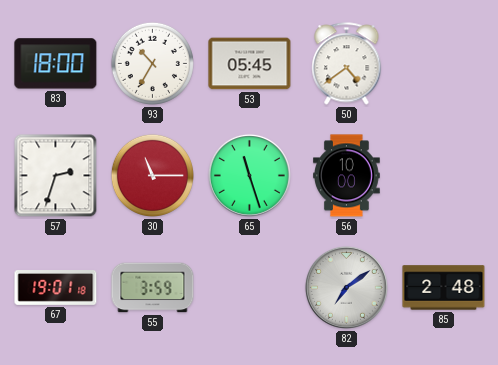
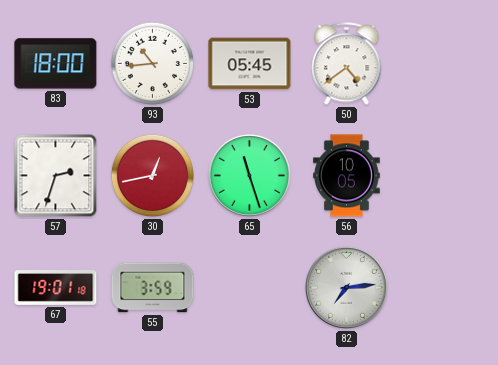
93: 10:35 -> 10:44 (152, 63)
30: 11:15 -> 12:43 (152, 175)
56: 10:00 -> 10:05 (347, 176)
82: 7:09 -> 7:14 (346, 287)
85: 2:48 -> none (444, 288)
